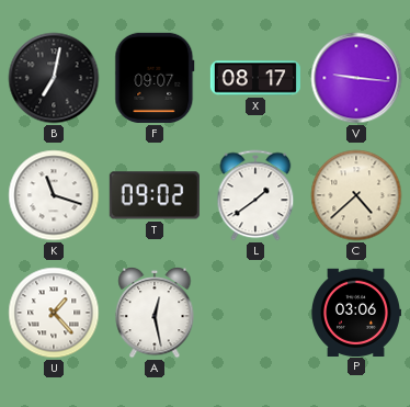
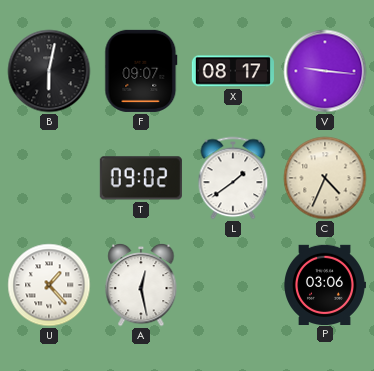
B: 7:02 -> 6:02 (49, 71)
K: 11:18 -> none (54, 195)
C: 4:38 -> 4:34 (325, 178)
